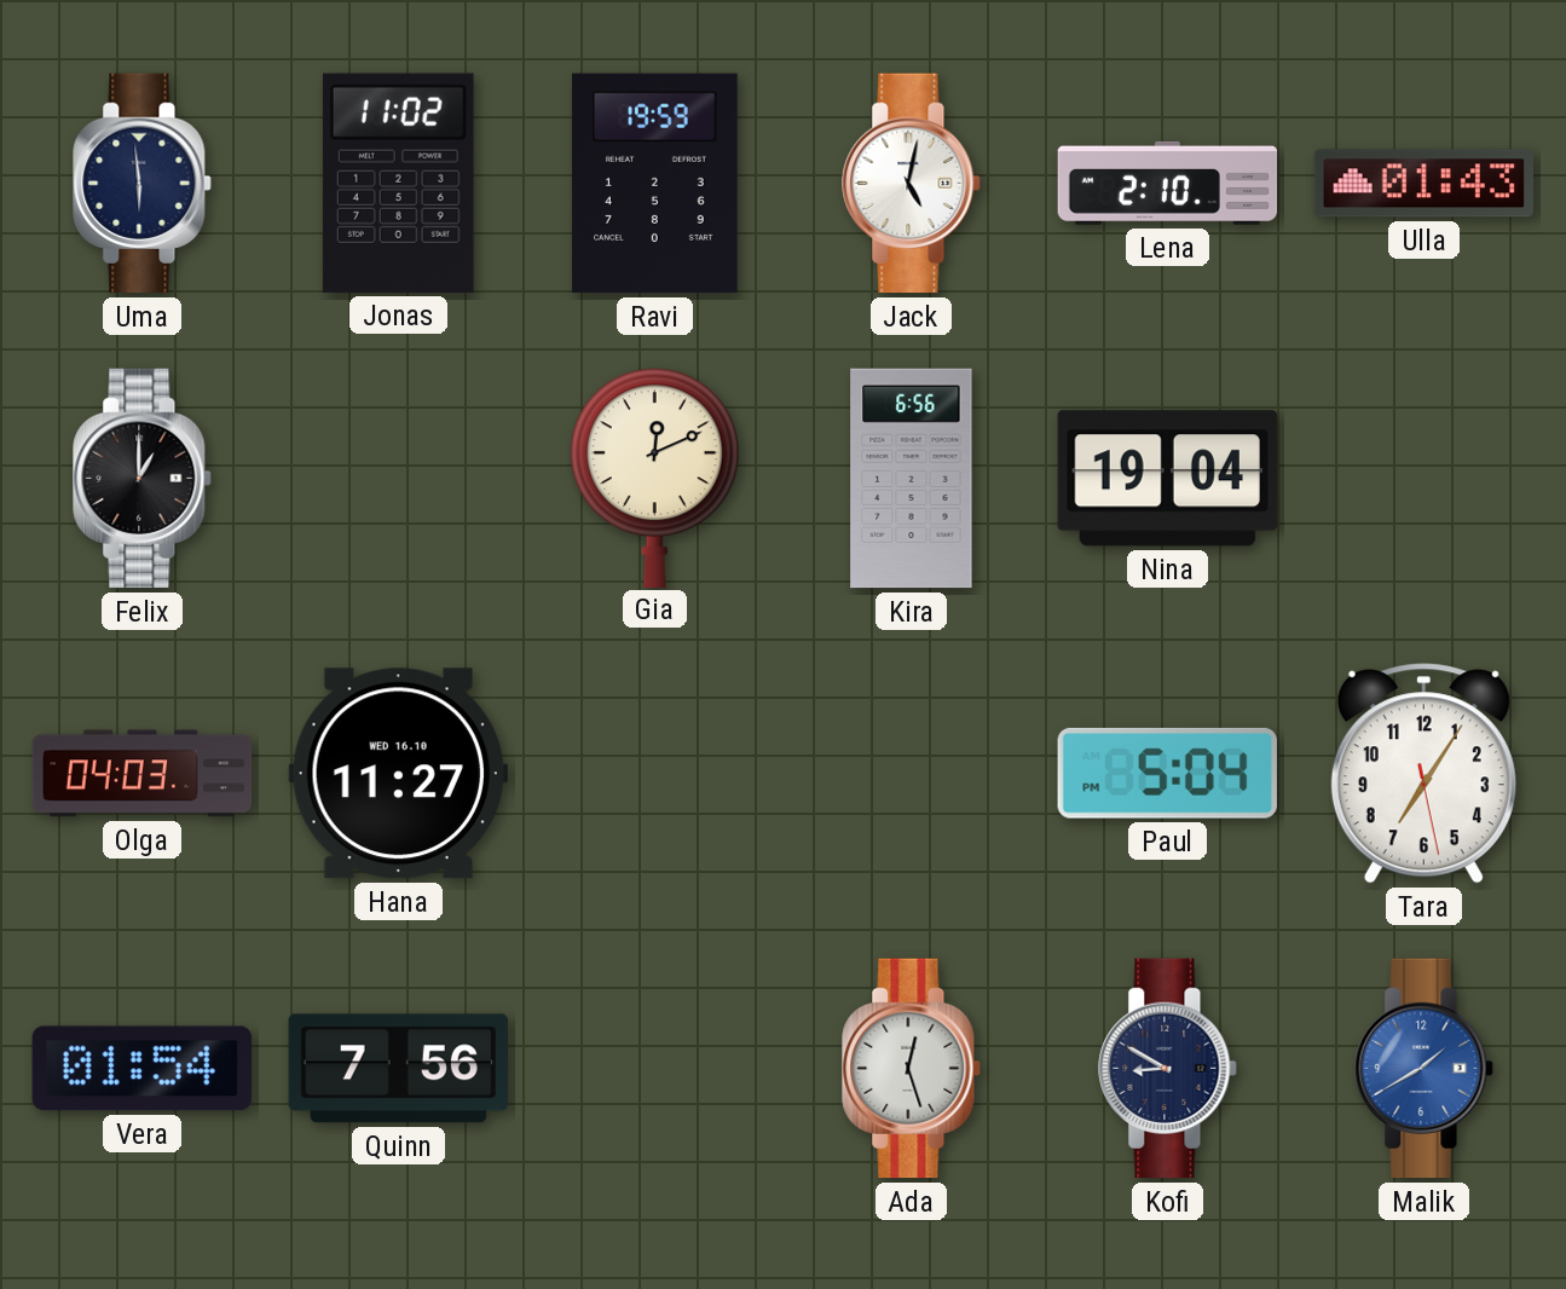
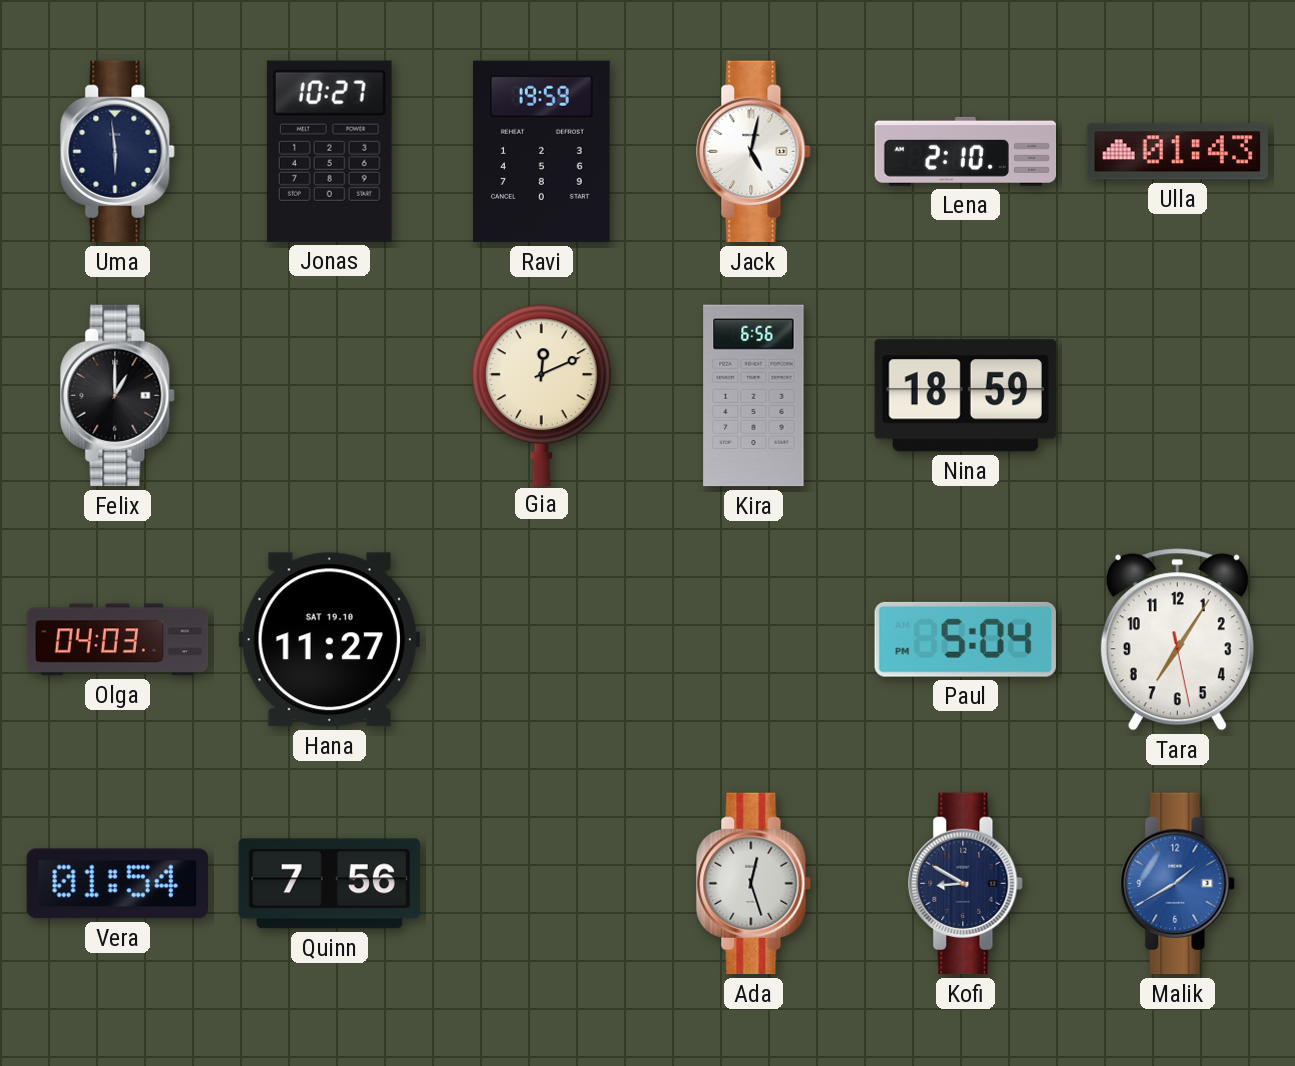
Jonas: 11:02 -> 10:27 (329, 151)
Nina: 19:04 -> 18:59 (965, 396)
Hana date: WED 16.10 -> SAT 19.10 (329, 640)
